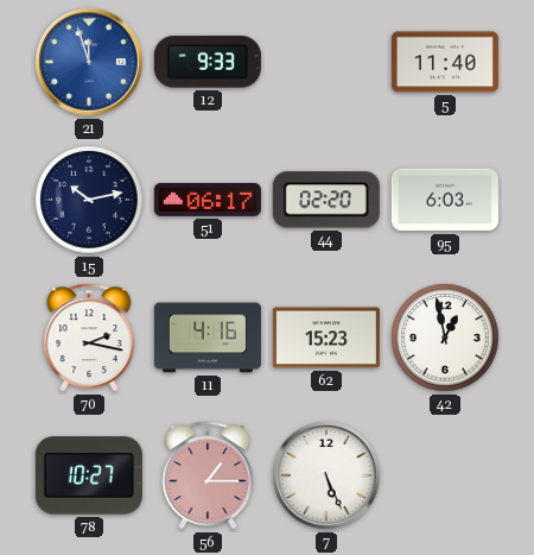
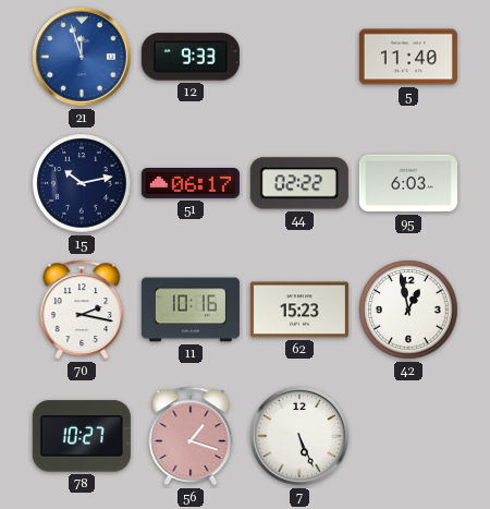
44: 02:20 -> 02:22 (299, 183)
11: 4:16 -> 10:16 (191, 310)
56: 1:15 -> 1:18 (191, 436)
